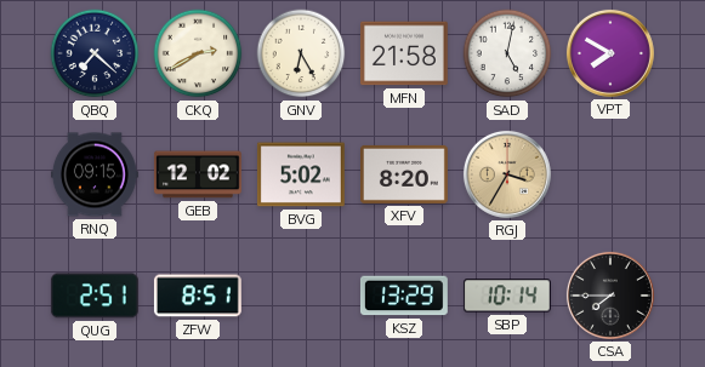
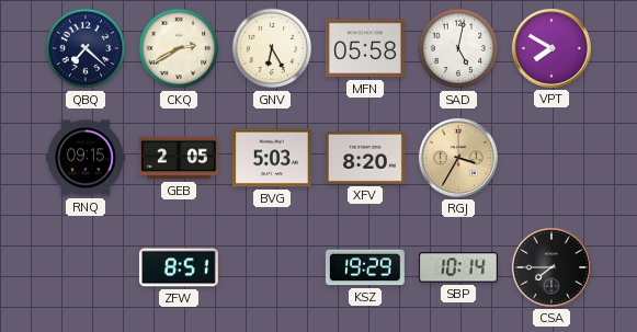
MFN: 21:58 -> 05:58 (365, 48)
GEB: 12:02 -> 2:05 (179, 158)
BVG: 5:02 -> 5:03 (272, 158)
QUG: 2:51 -> none (95, 296)
KSZ: 13:29 -> 19:29 (365, 267)
